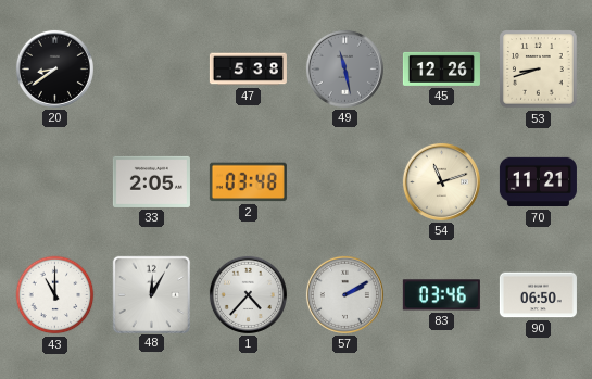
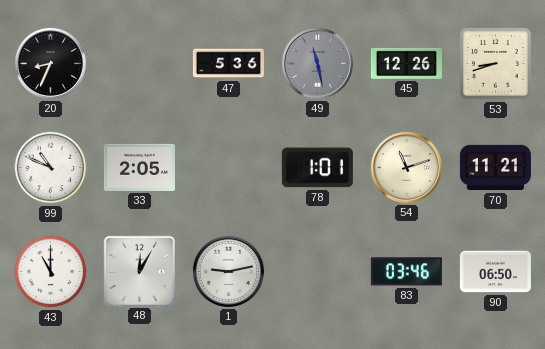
20: 8:39 -> 8:34 (50, 63)
47: 5:38 -> 5:36 (228, 64)
99: none -> 10:49 (51, 168)
2: 03:48 -> none (248, 182)
78: none -> 1:01 (317, 168)
1: 4:37 -> 9:13 (228, 271)
57: 2:10 -> none (344, 294)
